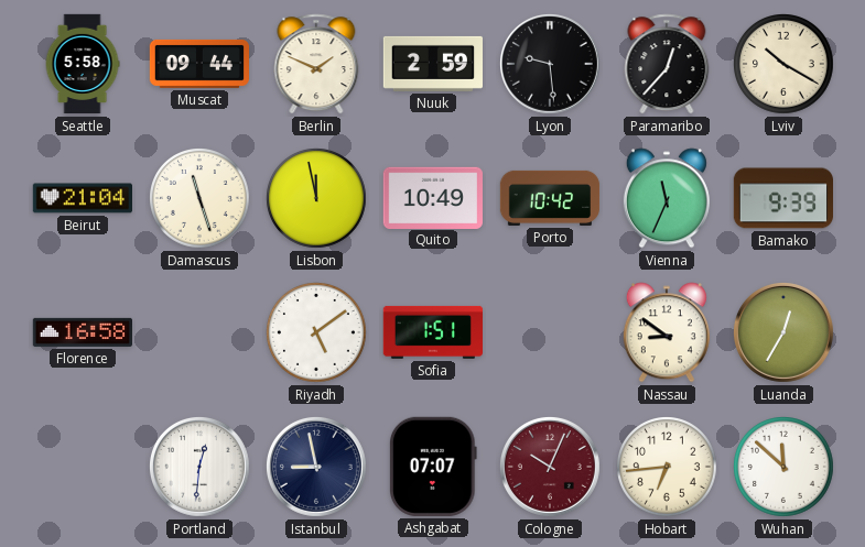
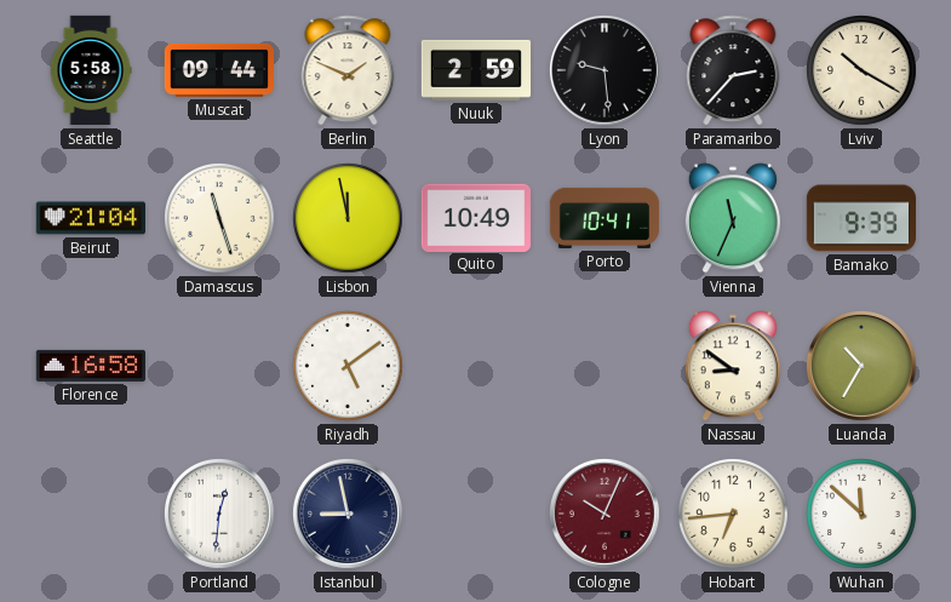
Paramaribo: 12:37 -> 2:37 (733, 70)
Porto: 10:42 -> 10:41 (605, 218)
Sofia: 1:51 -> none (432, 332)
Luanda: 12:35 -> 10:35 (861, 366)
Ashgabat: 07:07 -> none (433, 467)
